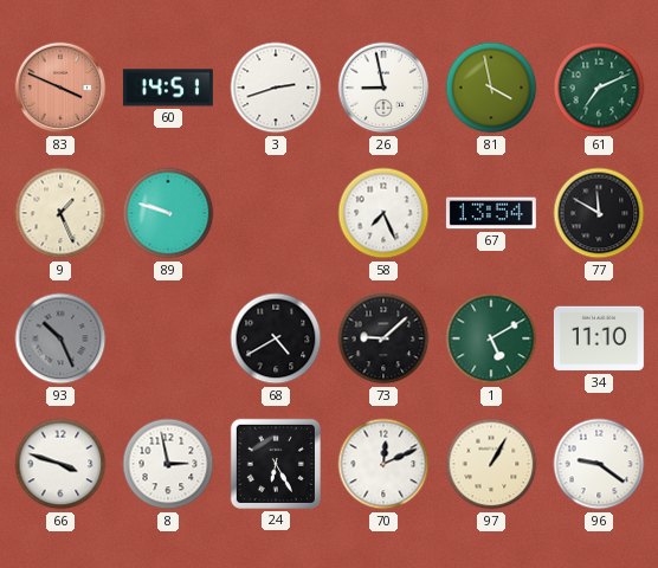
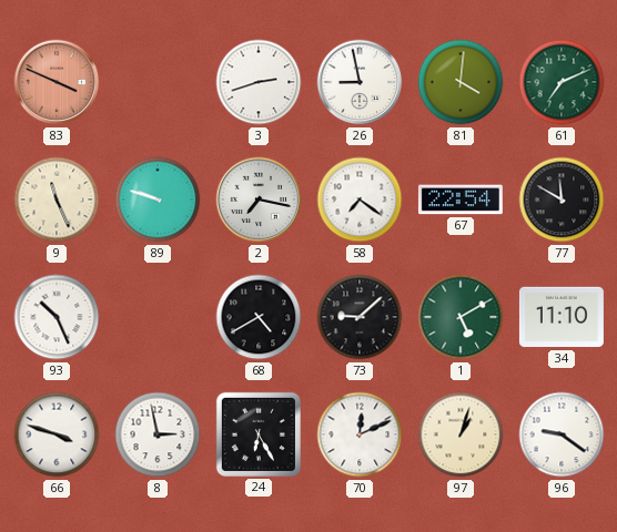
60: 14:51 -> none (168, 88)
81: 3:58 -> 4:01 (461, 82)
9: 1:26 -> 11:26 (57, 199)
2: none -> 7:17 (259, 199)
58: 7:26 -> 7:21 (360, 199)
67: 13:54 -> 22:54 (461, 199)
93 dial: grey -> white (57, 317)
97: 1:05 -> 1:03 (461, 434)
